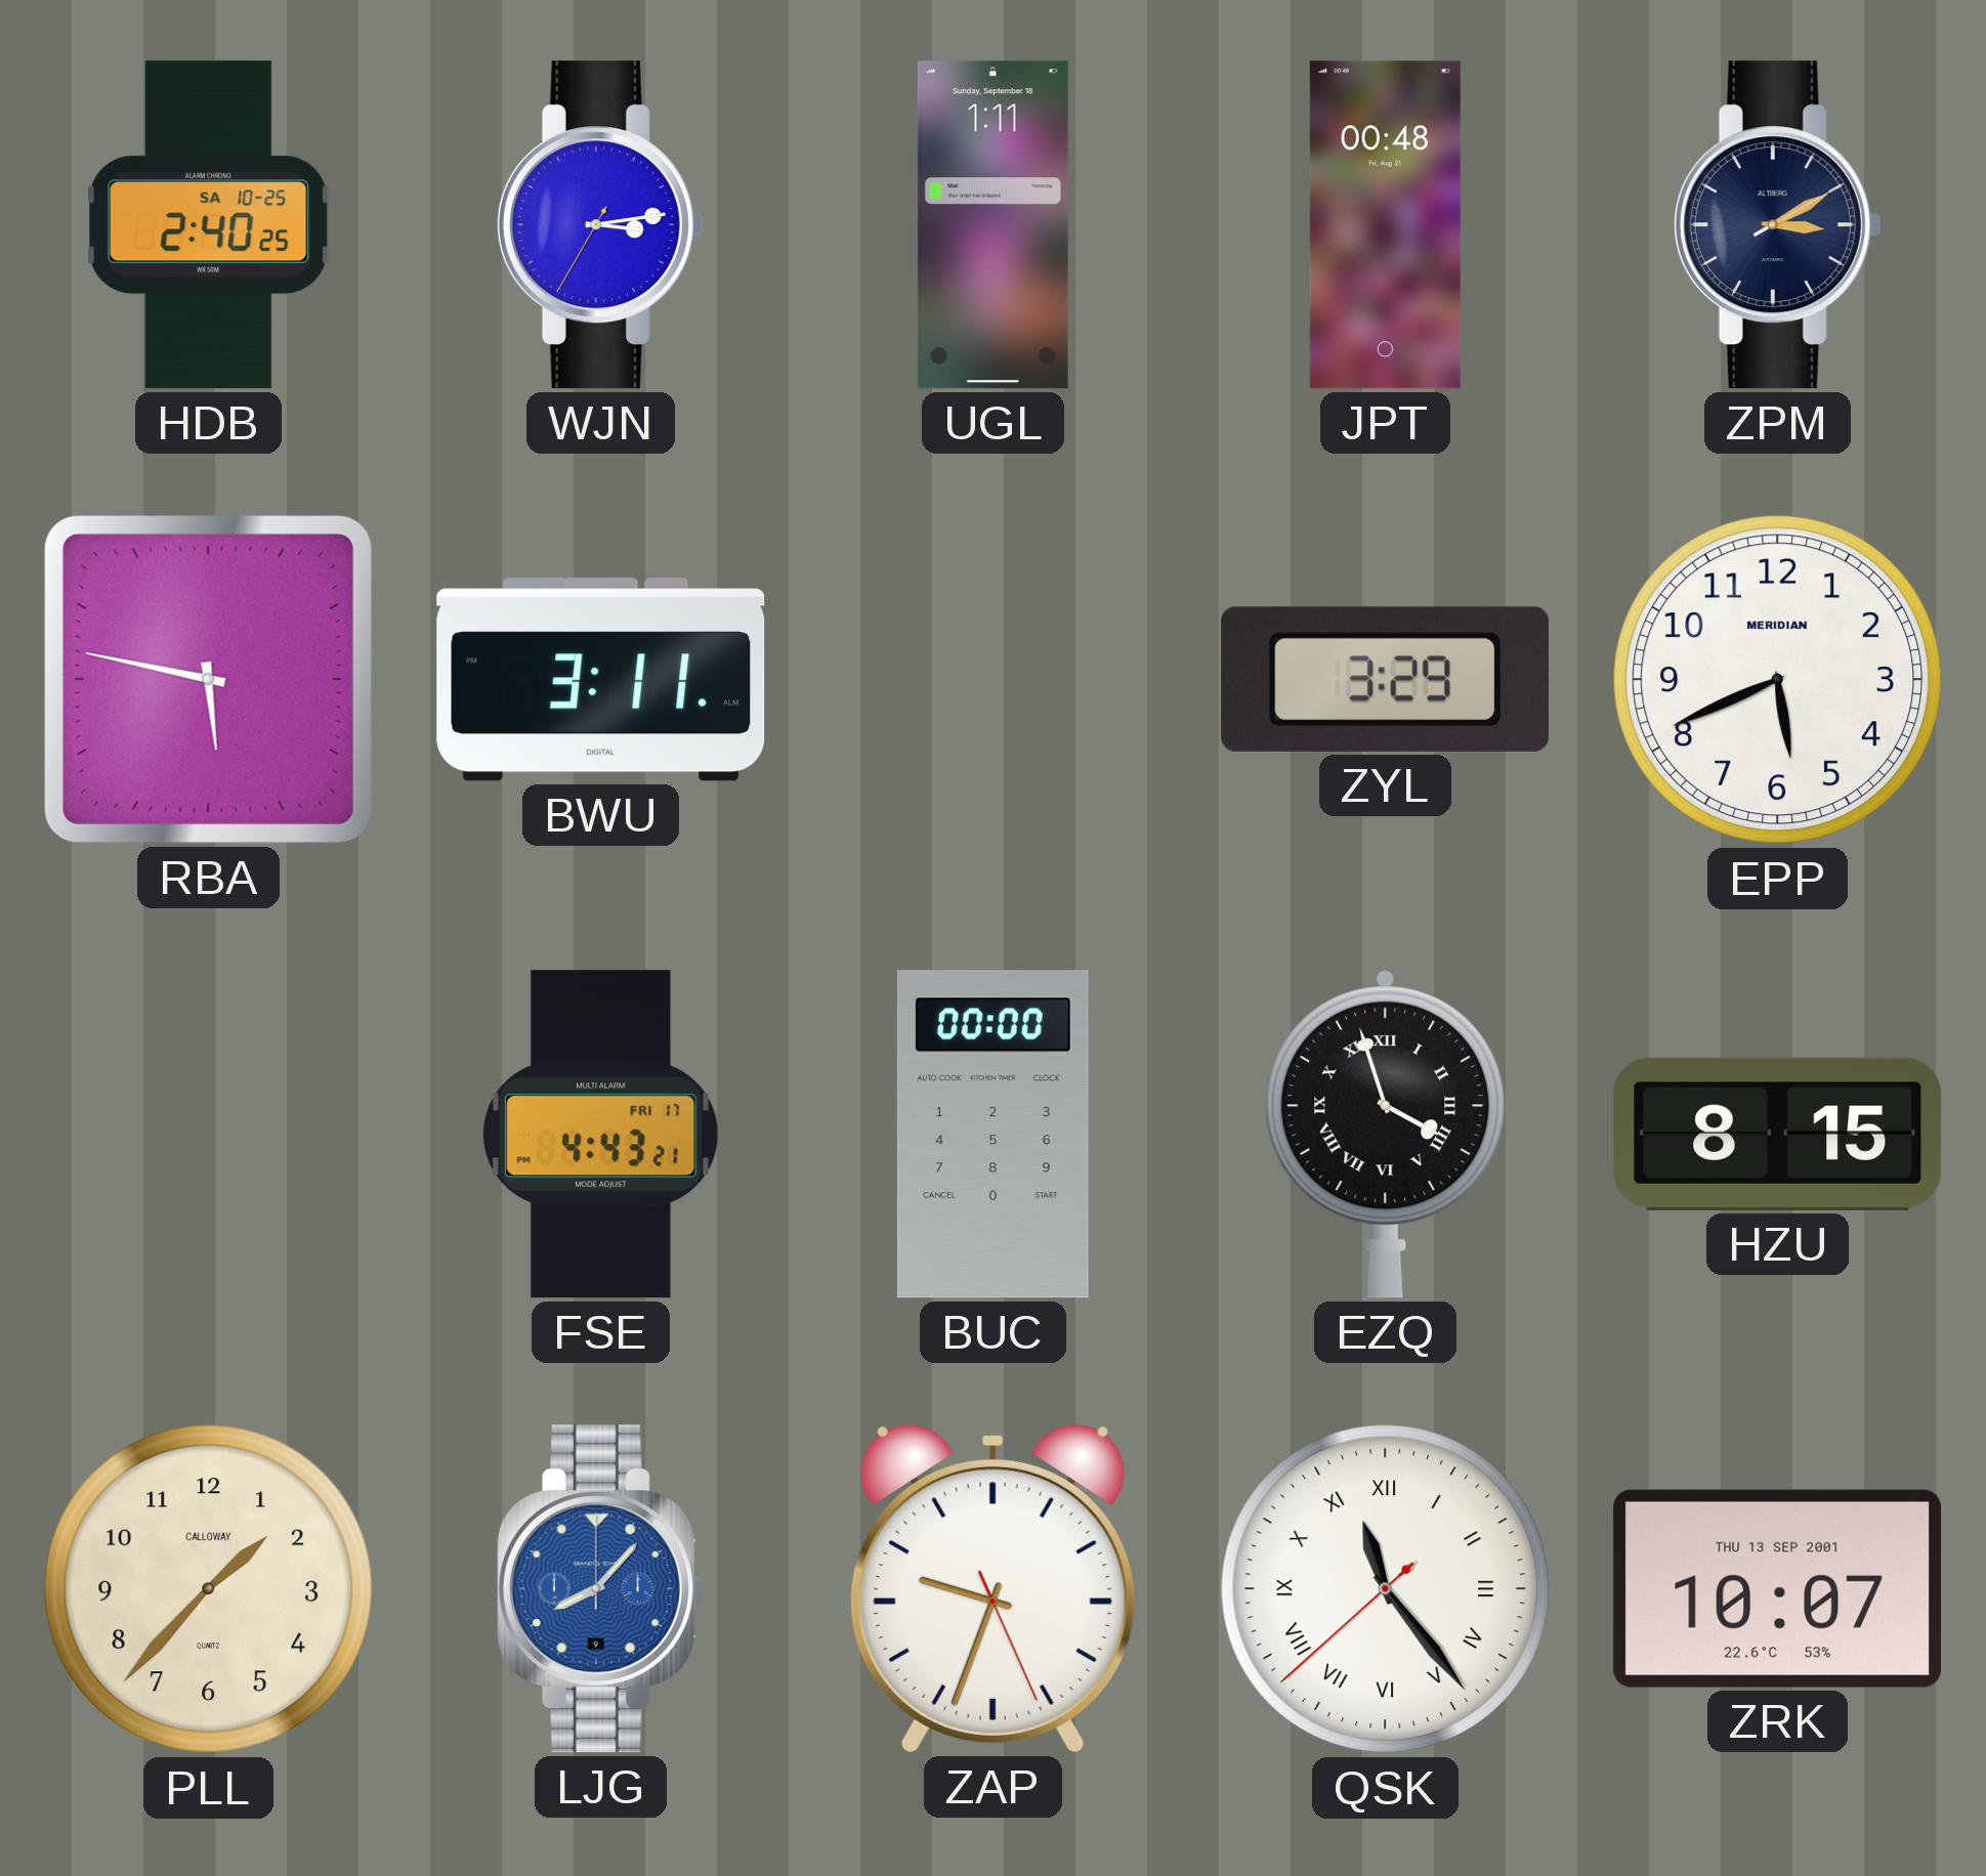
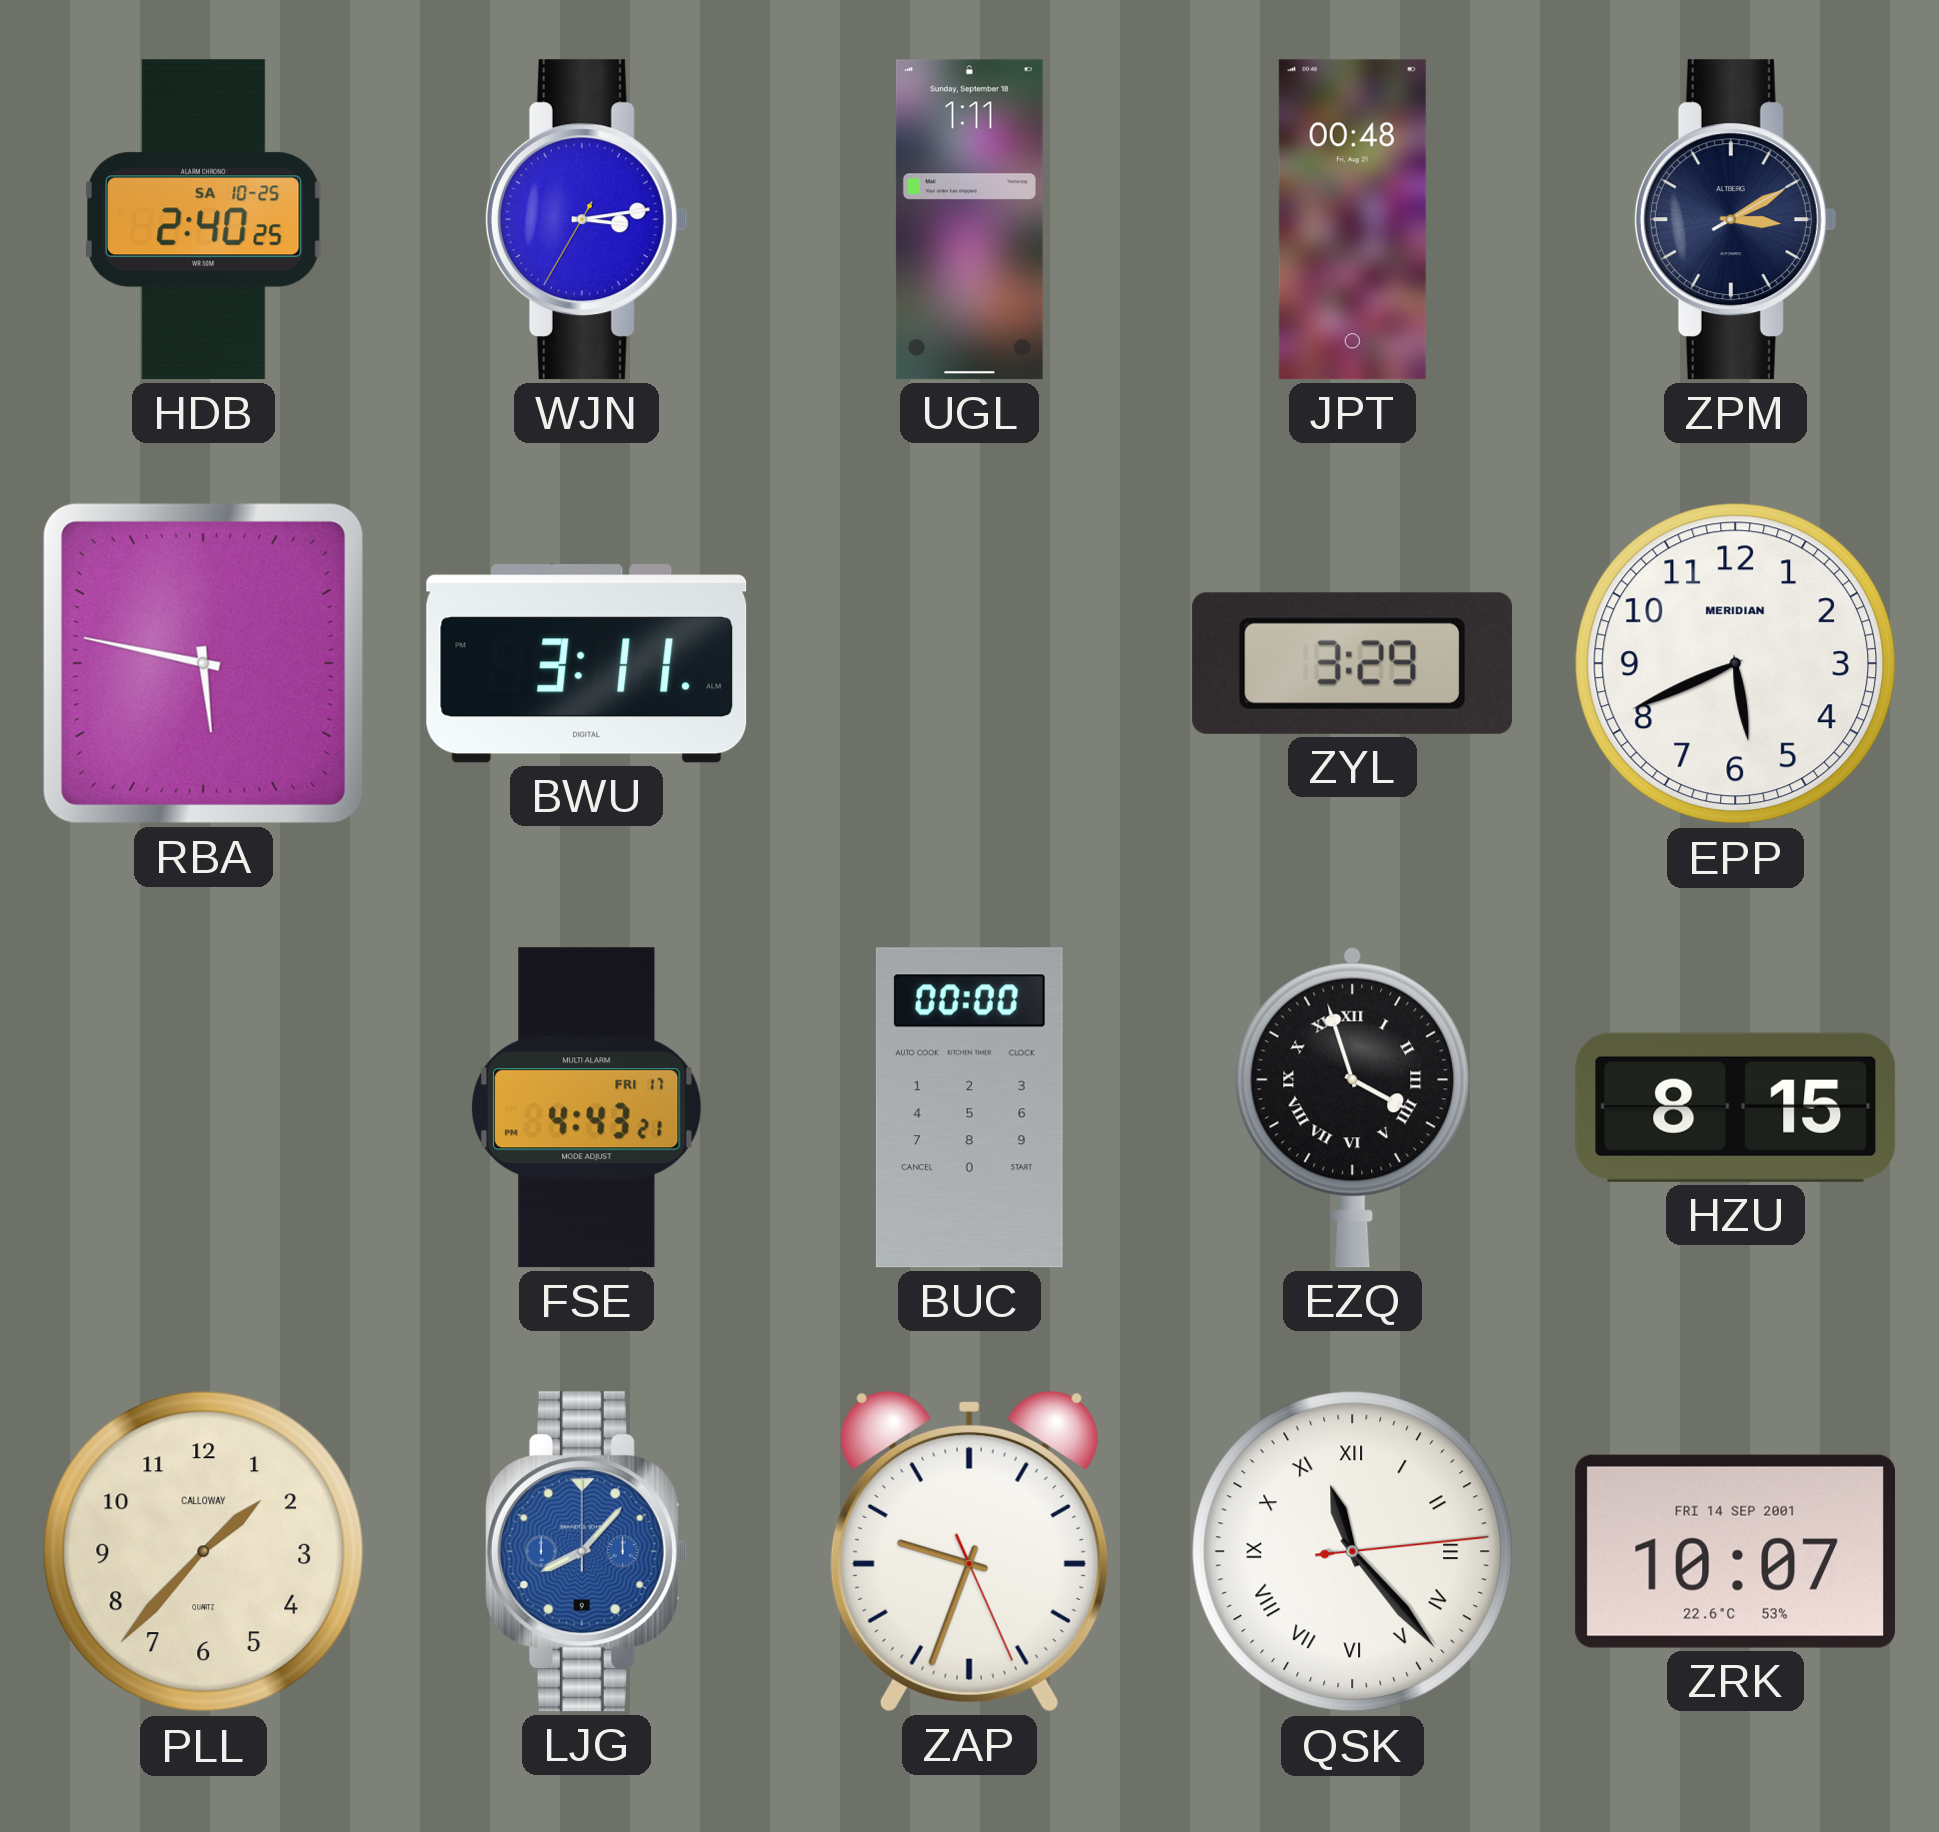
QSK: 11:23:38 -> 11:23:14 (1353, 1552)
ZRK date: THU 13 SEP 2001 -> FRI 14 SEP 2001 (1735, 1551)
